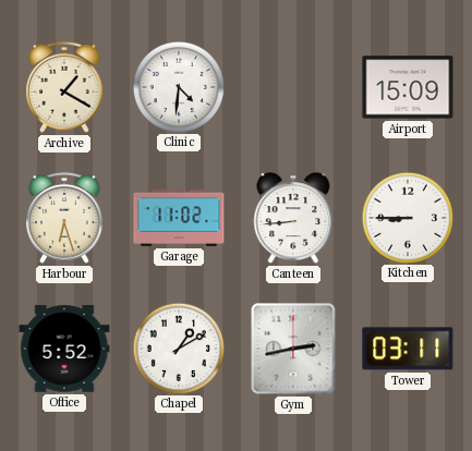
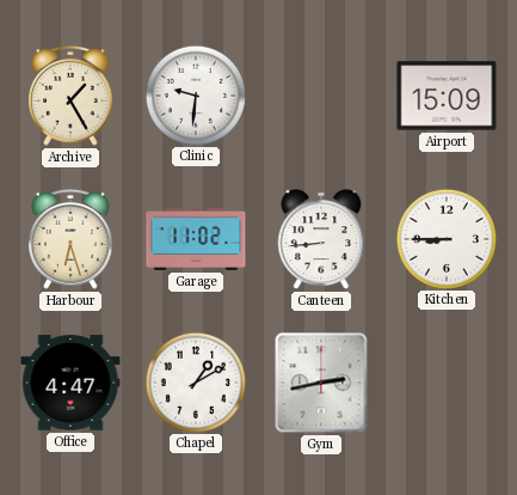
Archive: 1:20 -> 1:25 (72, 96)
Clinic: 4:31 -> 9:31 (195, 94)
Office: 5:52 -> 4:47 (70, 383)
Tower: 03:11 -> none (408, 349)
